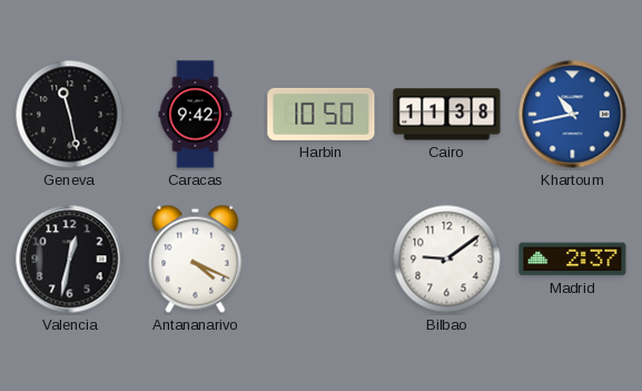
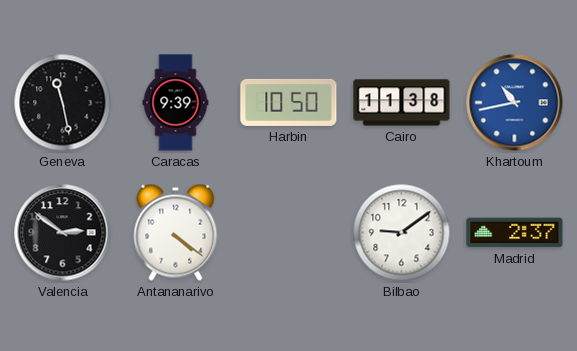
Caracas: 9:42 -> 9:39 (176, 103)
Valencia: 12:32 -> 2:51 (63, 233)
Antananarivo: 4:19 -> 4:21 (176, 232)
